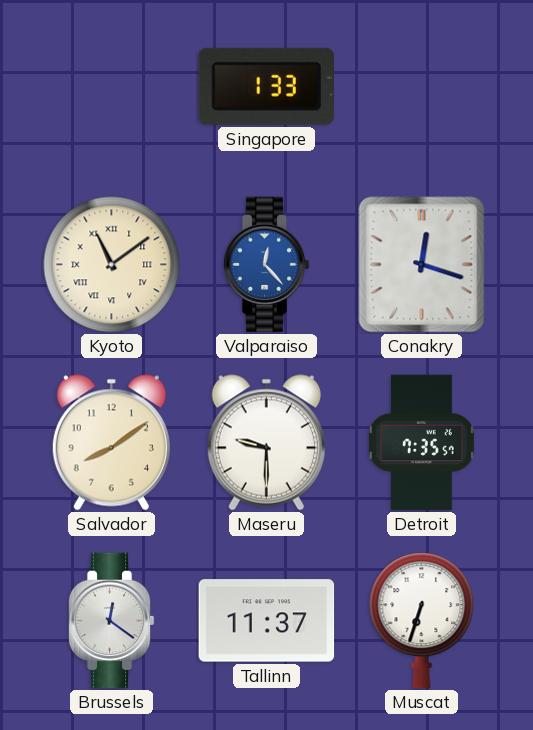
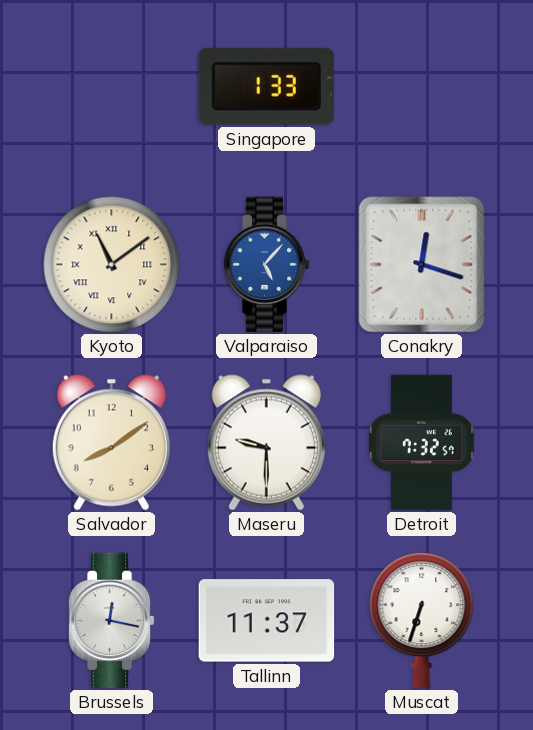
Valparaiso: 12:23 -> 5:07 (266, 265)
Detroit: 7:35 -> 7:32 (421, 443)
Brussels: 12:21 -> 12:17 (111, 621)
